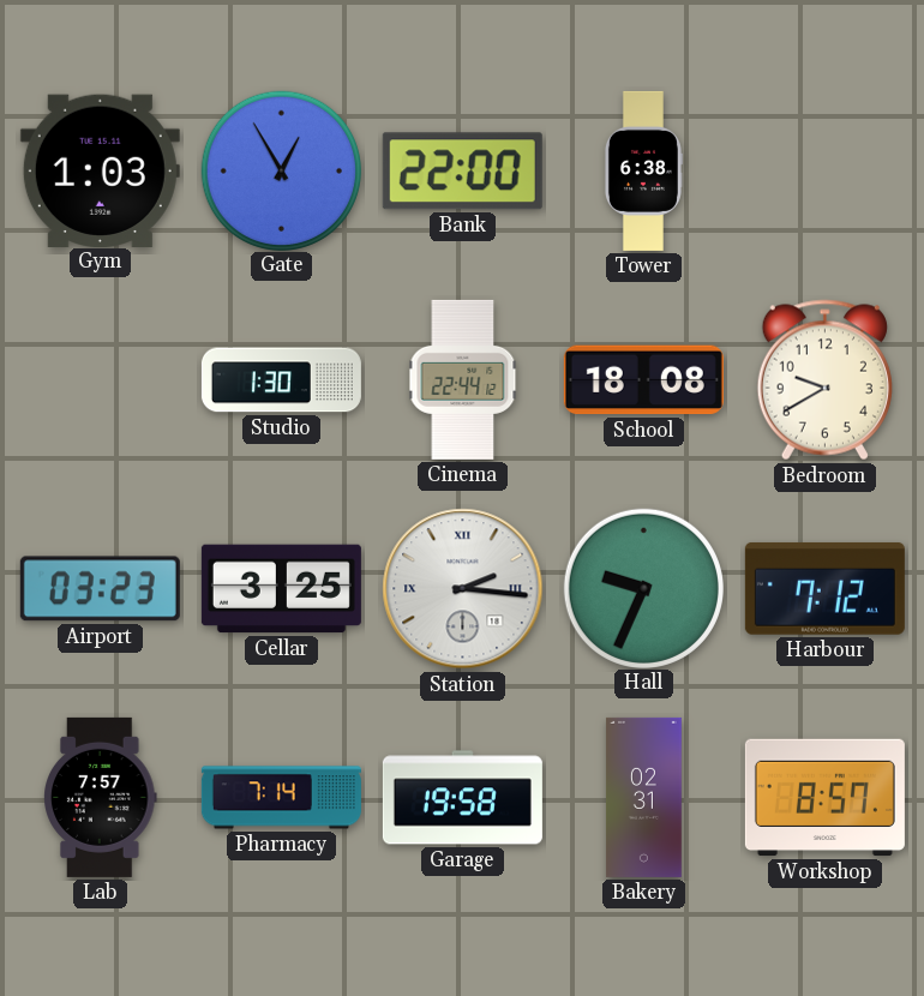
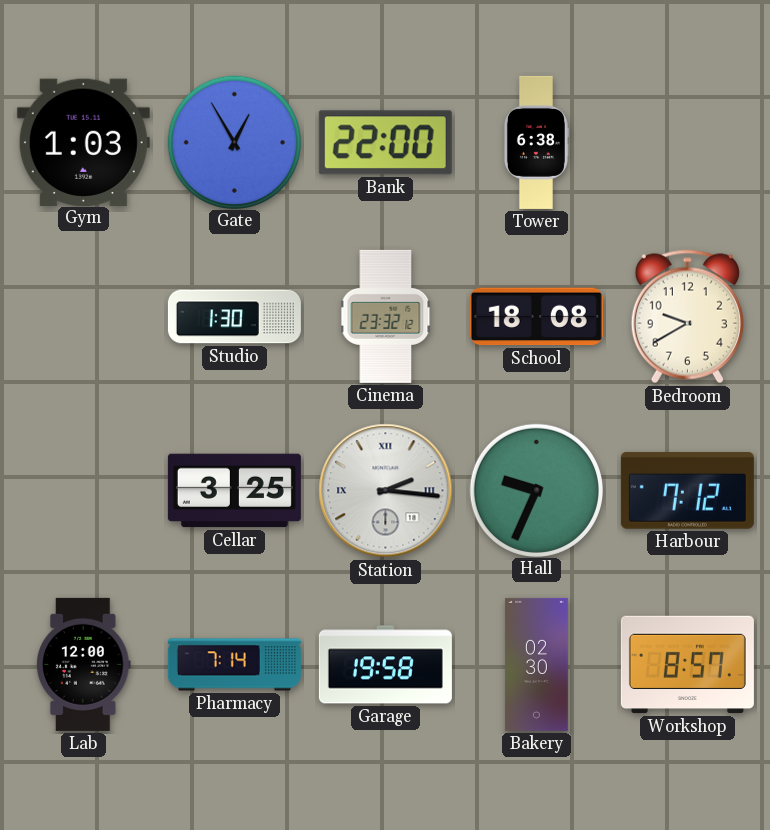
Cinema: 22:44 -> 23:32 (386, 316)
Airport: 03:23 -> none (100, 589)
Lab: 7:57 -> 12:00 (84, 664)
Bakery: 02:31 -> 02:30 (536, 664)
